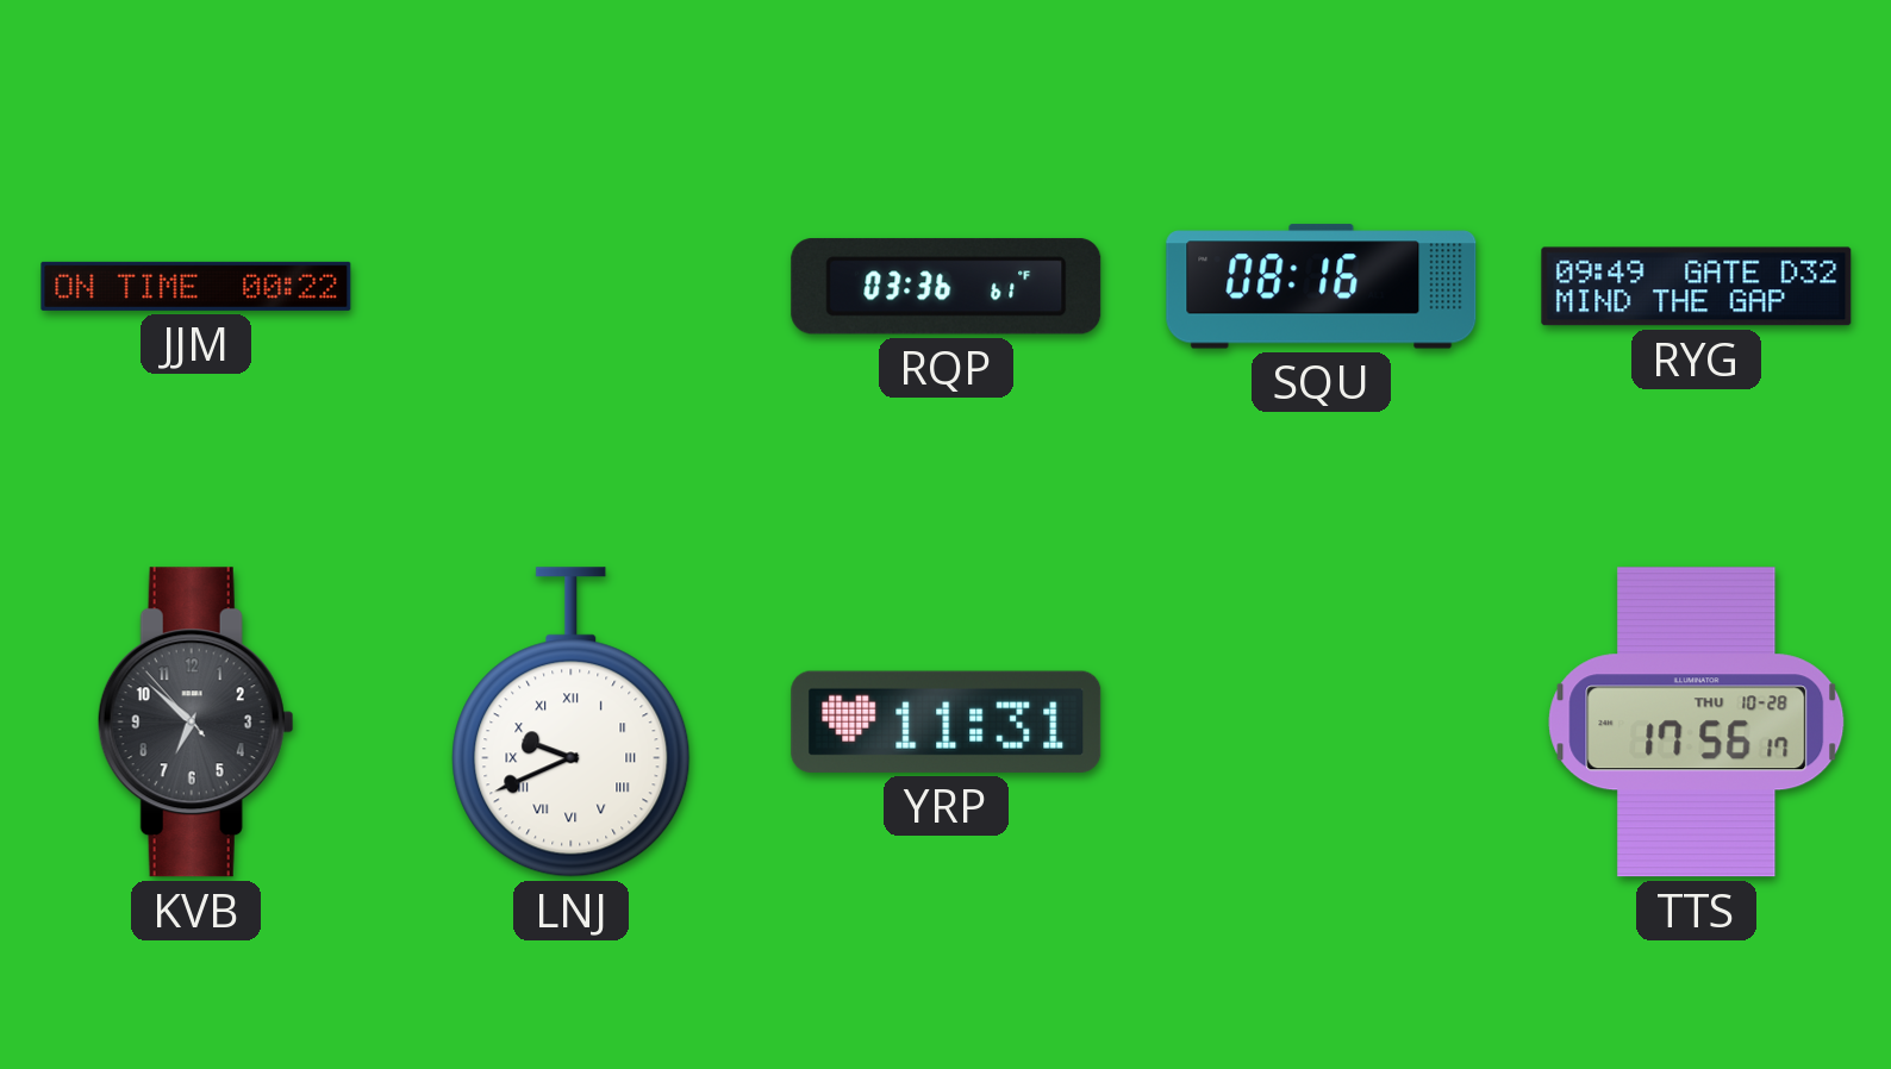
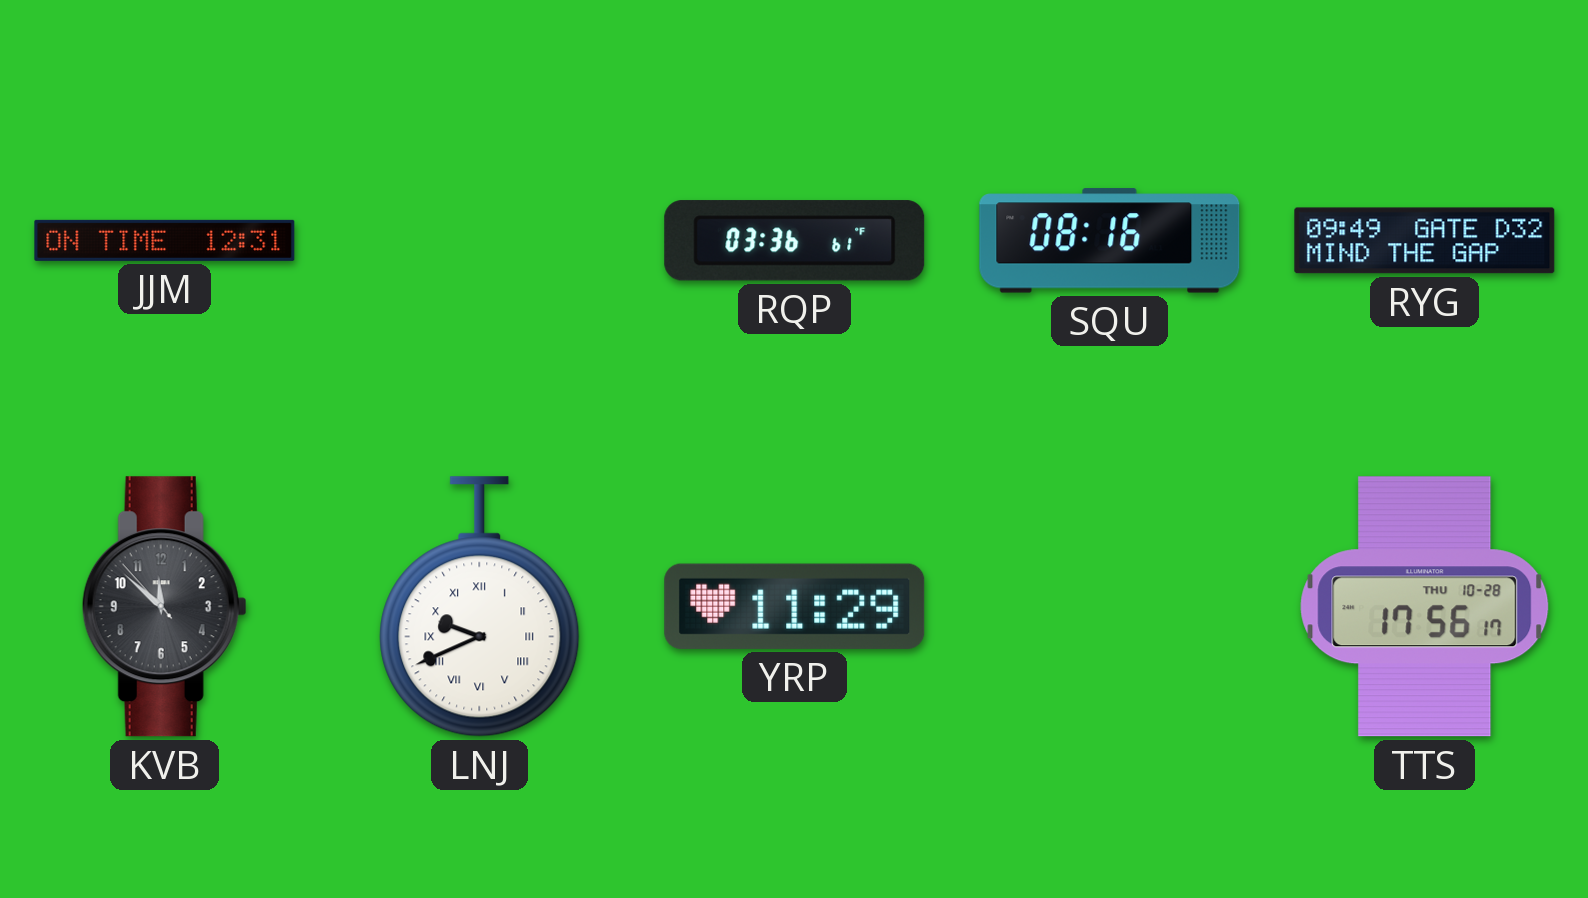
JJM: 00:22 -> 12:31 (165, 240)
KVB: 6:51 -> 11:51 (164, 607)
YRP: 11:31 -> 11:29 (795, 606)
